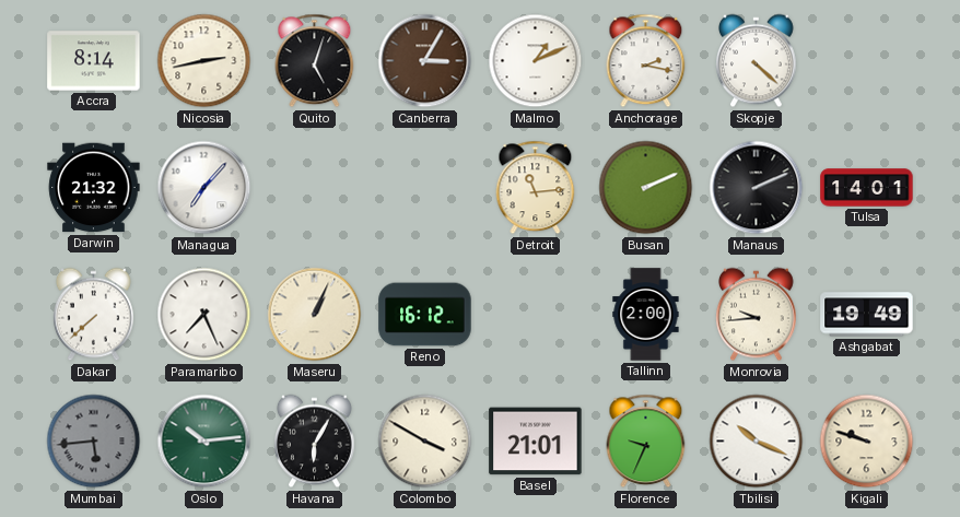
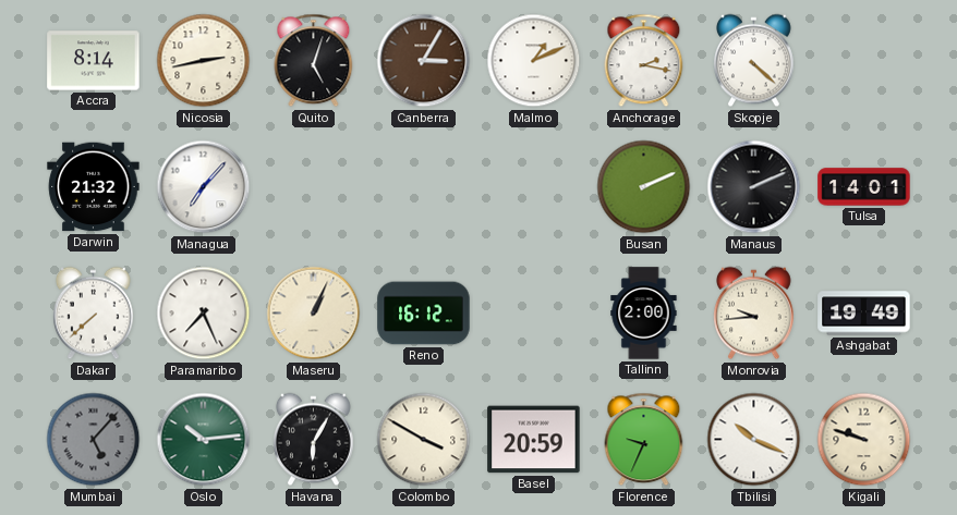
Detroit: 11:14 -> none (536, 188)
Mumbai: 5:44 -> 5:07 (94, 440)
Basel: 21:01 -> 20:59 (534, 440)
